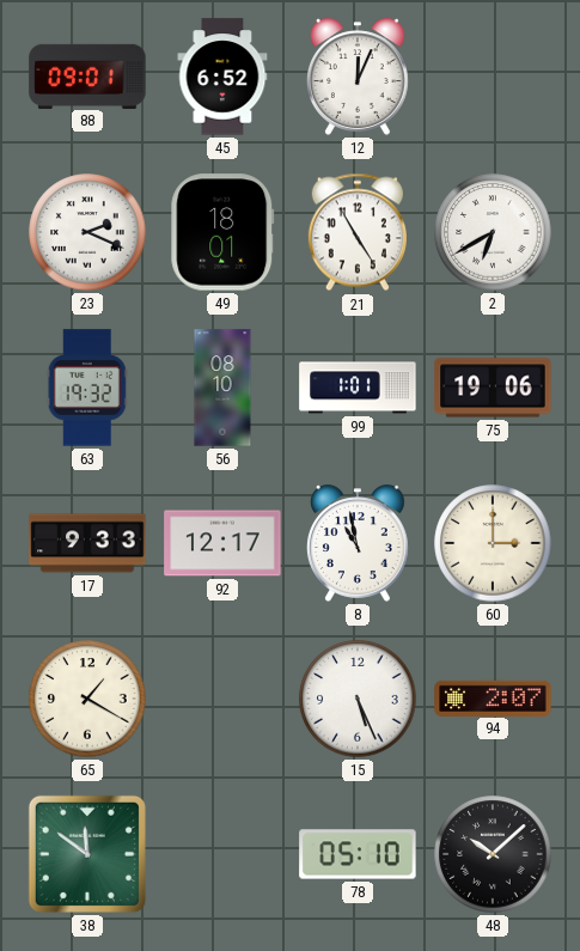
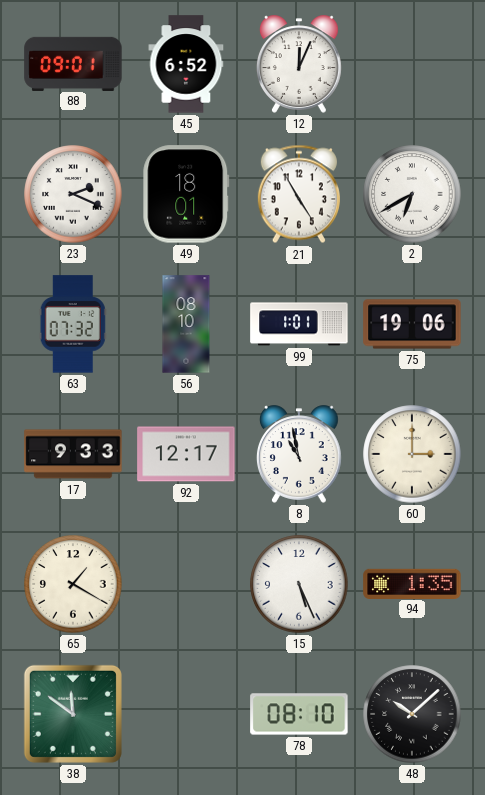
63: 19:32 -> 07:32 (73, 324)
94: 2:07 -> 1:35 (412, 583)
78: 05:10 -> 08:10 (299, 714)
